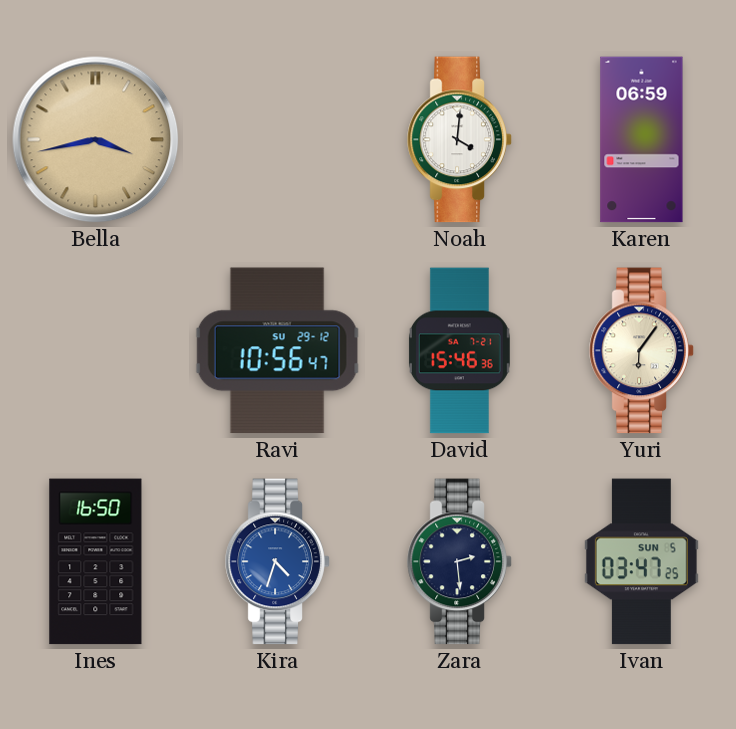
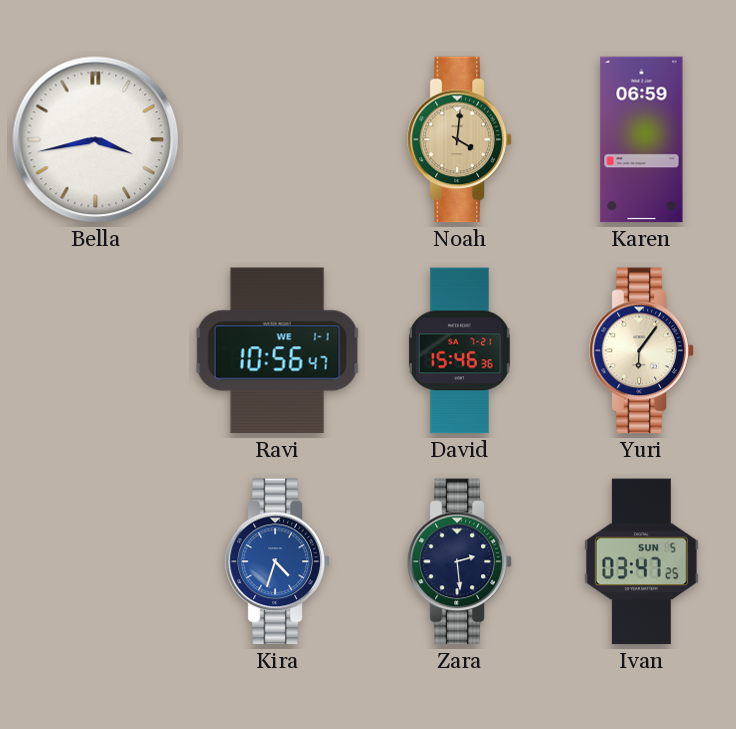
Bella dial: champagne -> white (96, 140)
Noah dial: white -> champagne (460, 140)
Ravi date: SU 29-12 -> WE 1-1 (277, 351)
Ines: 16:50 -> none (96, 562)
